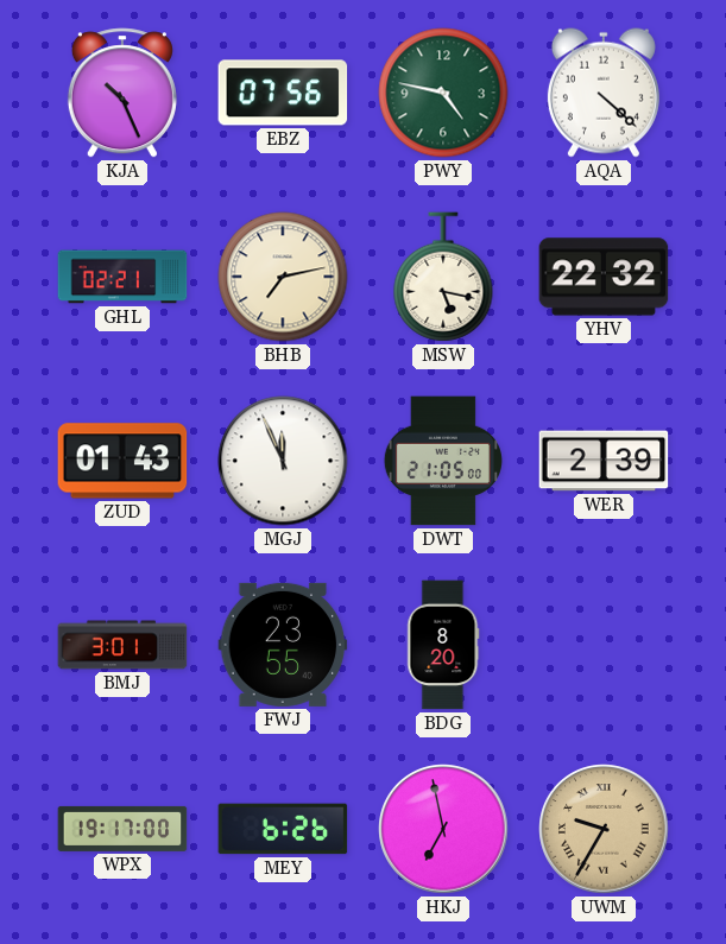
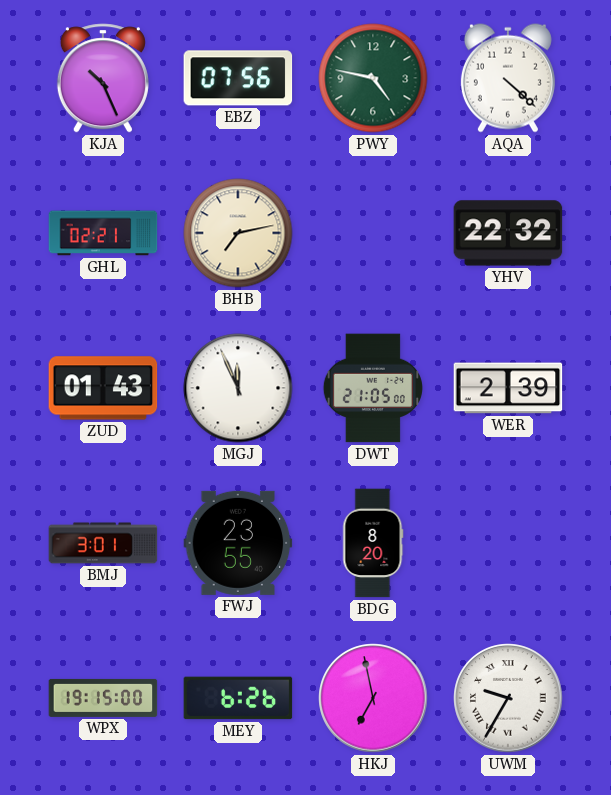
MSW: 5:17 -> none (443, 277)
WPX: 19:17 -> 19:15 (103, 698)
UWM dial: champagne -> white (508, 698)
